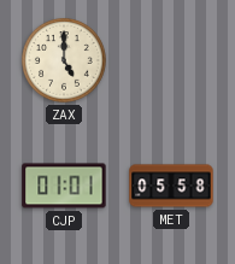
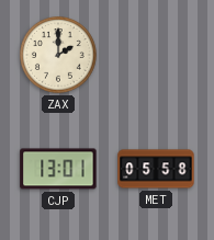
ZAX: 5:00 -> 2:00 (59, 56)
CJP: 01:01 -> 13:01 (58, 169)
